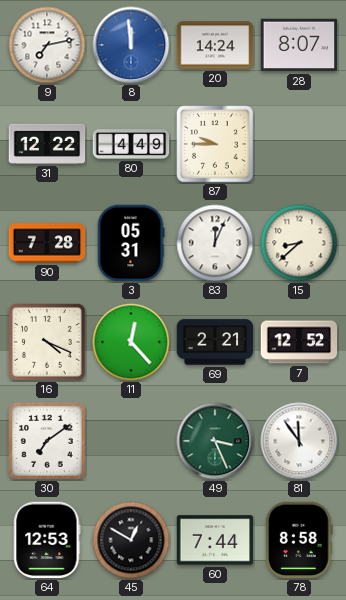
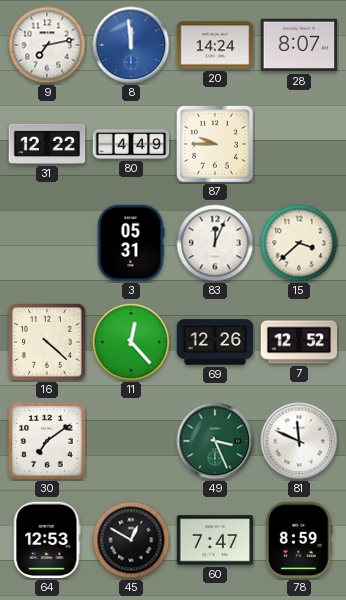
90: 7:28 -> none (47, 243)
15: 8:38 -> 3:38 (299, 243)
16: 4:19 -> 4:22 (48, 343)
69: 2:21 -> 12:26 (215, 342)
81: 11:54 -> 11:49 (299, 441)
60: 7:44 -> 7:47 (215, 540)
78: 8:58 -> 8:59 (300, 540)
